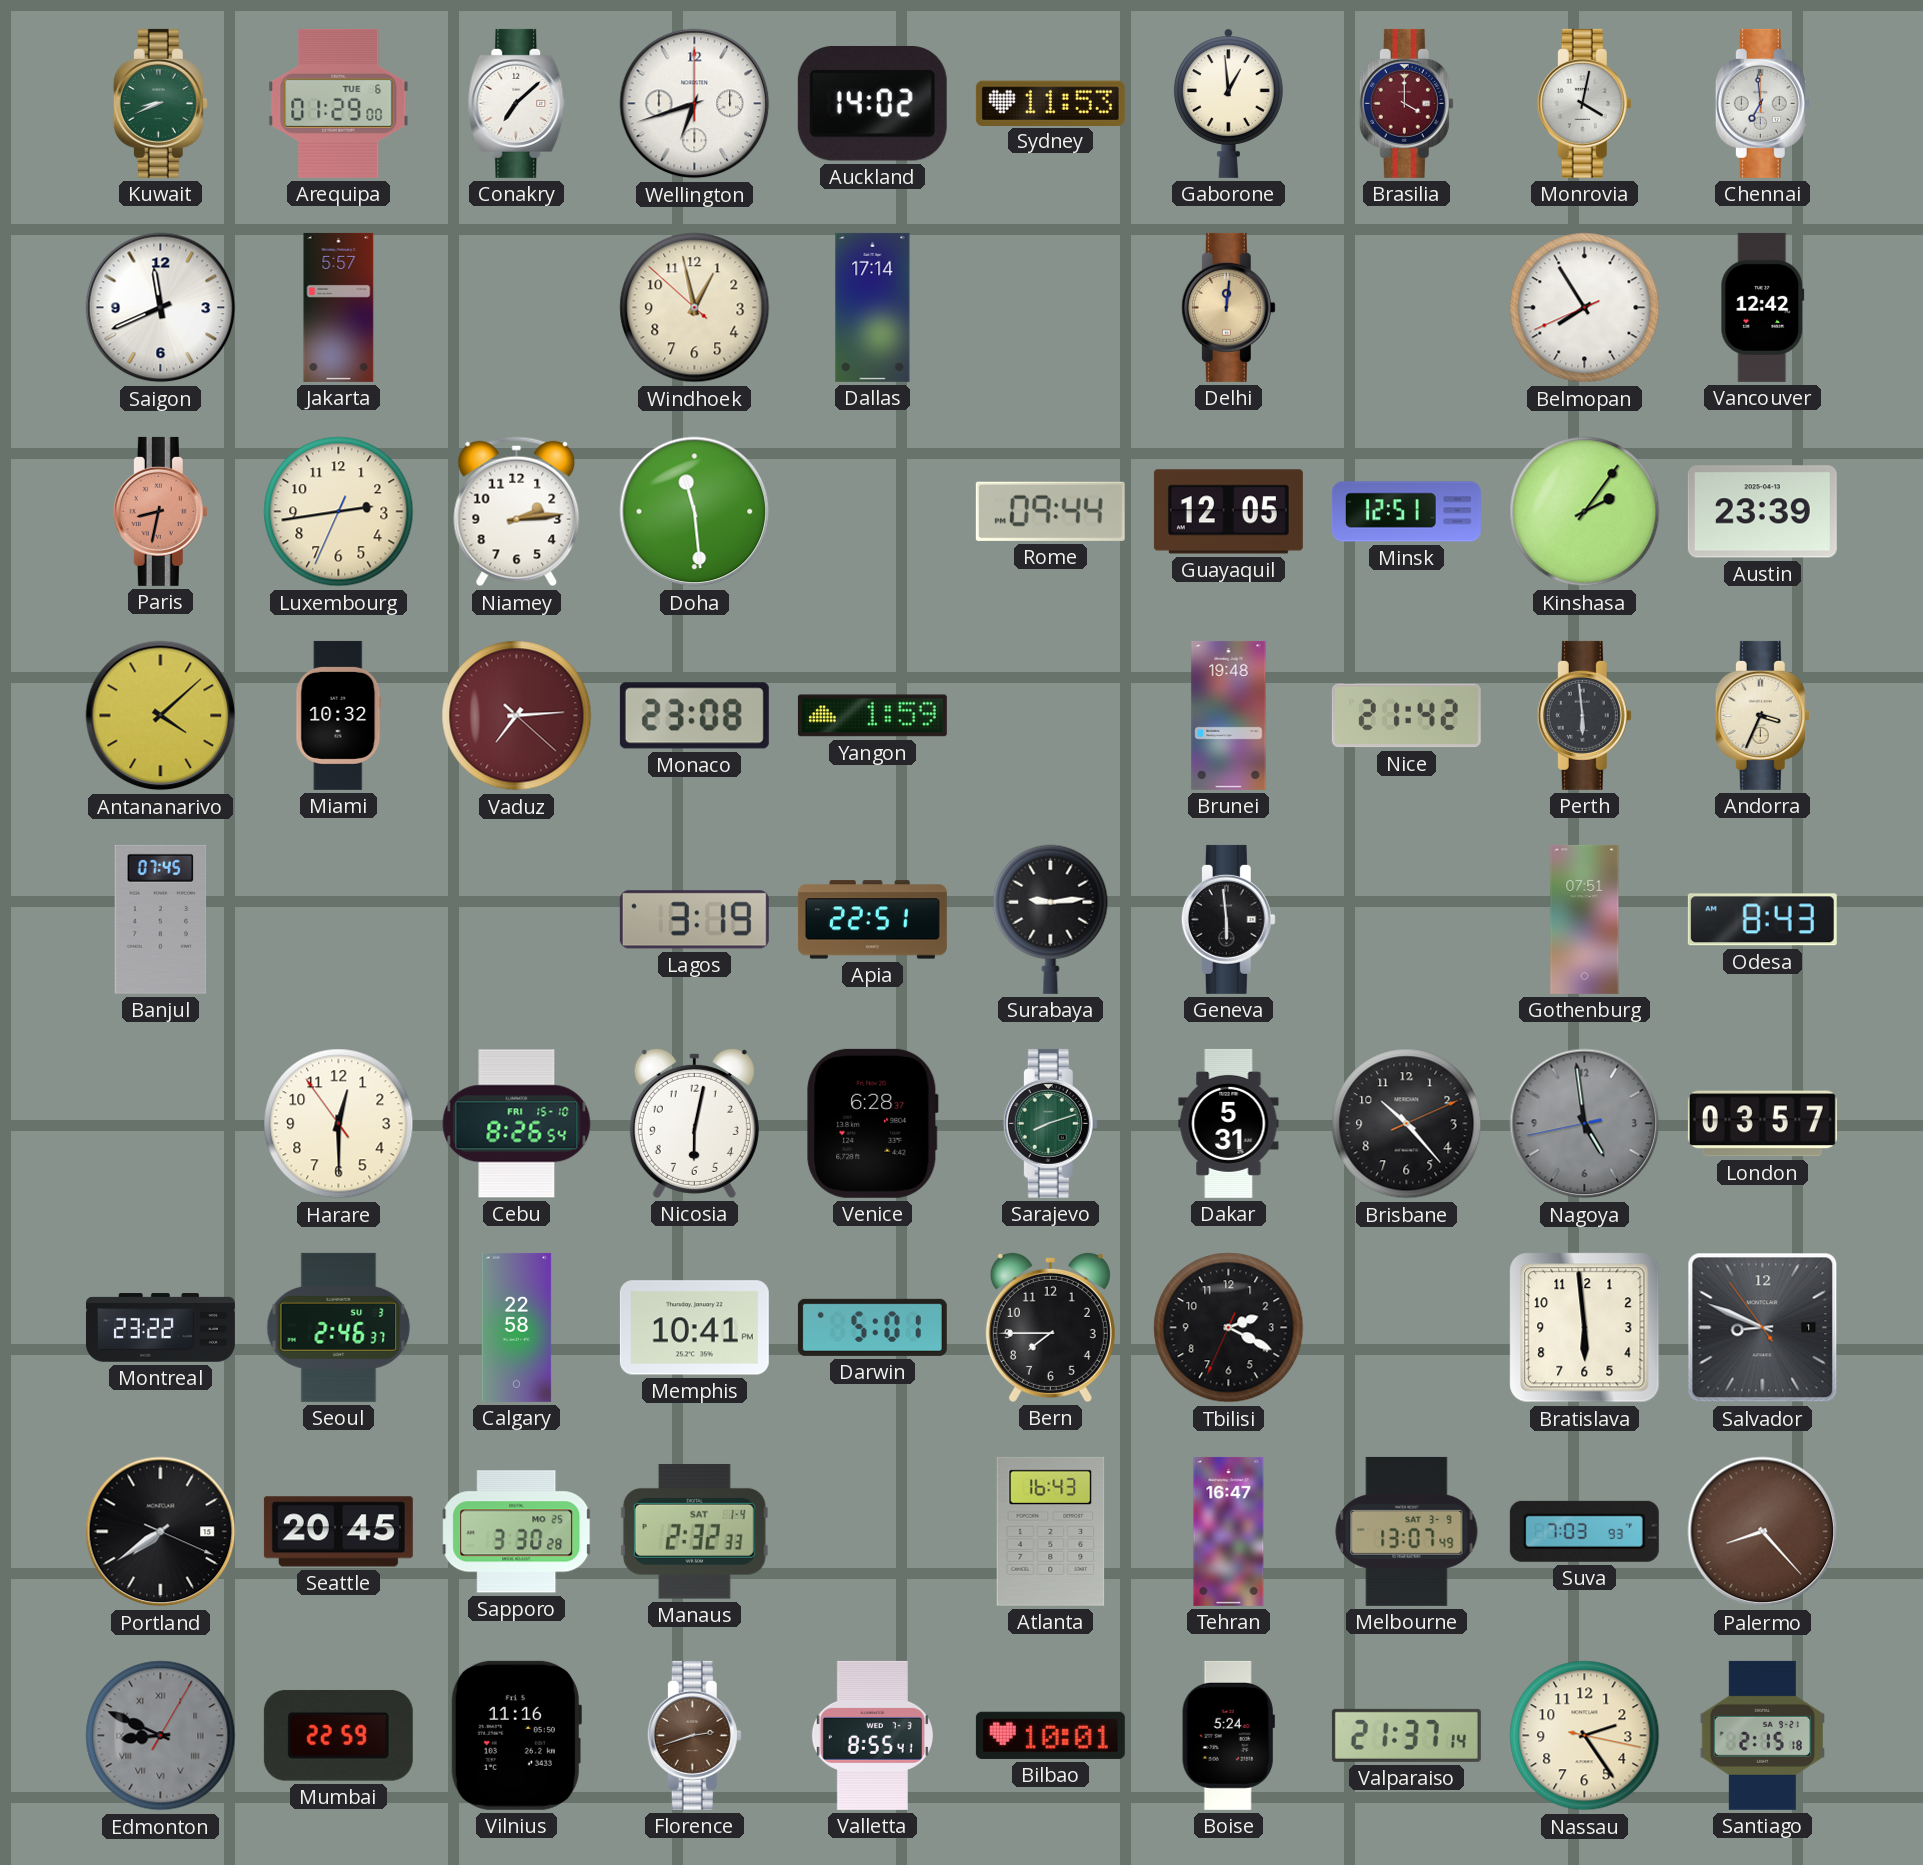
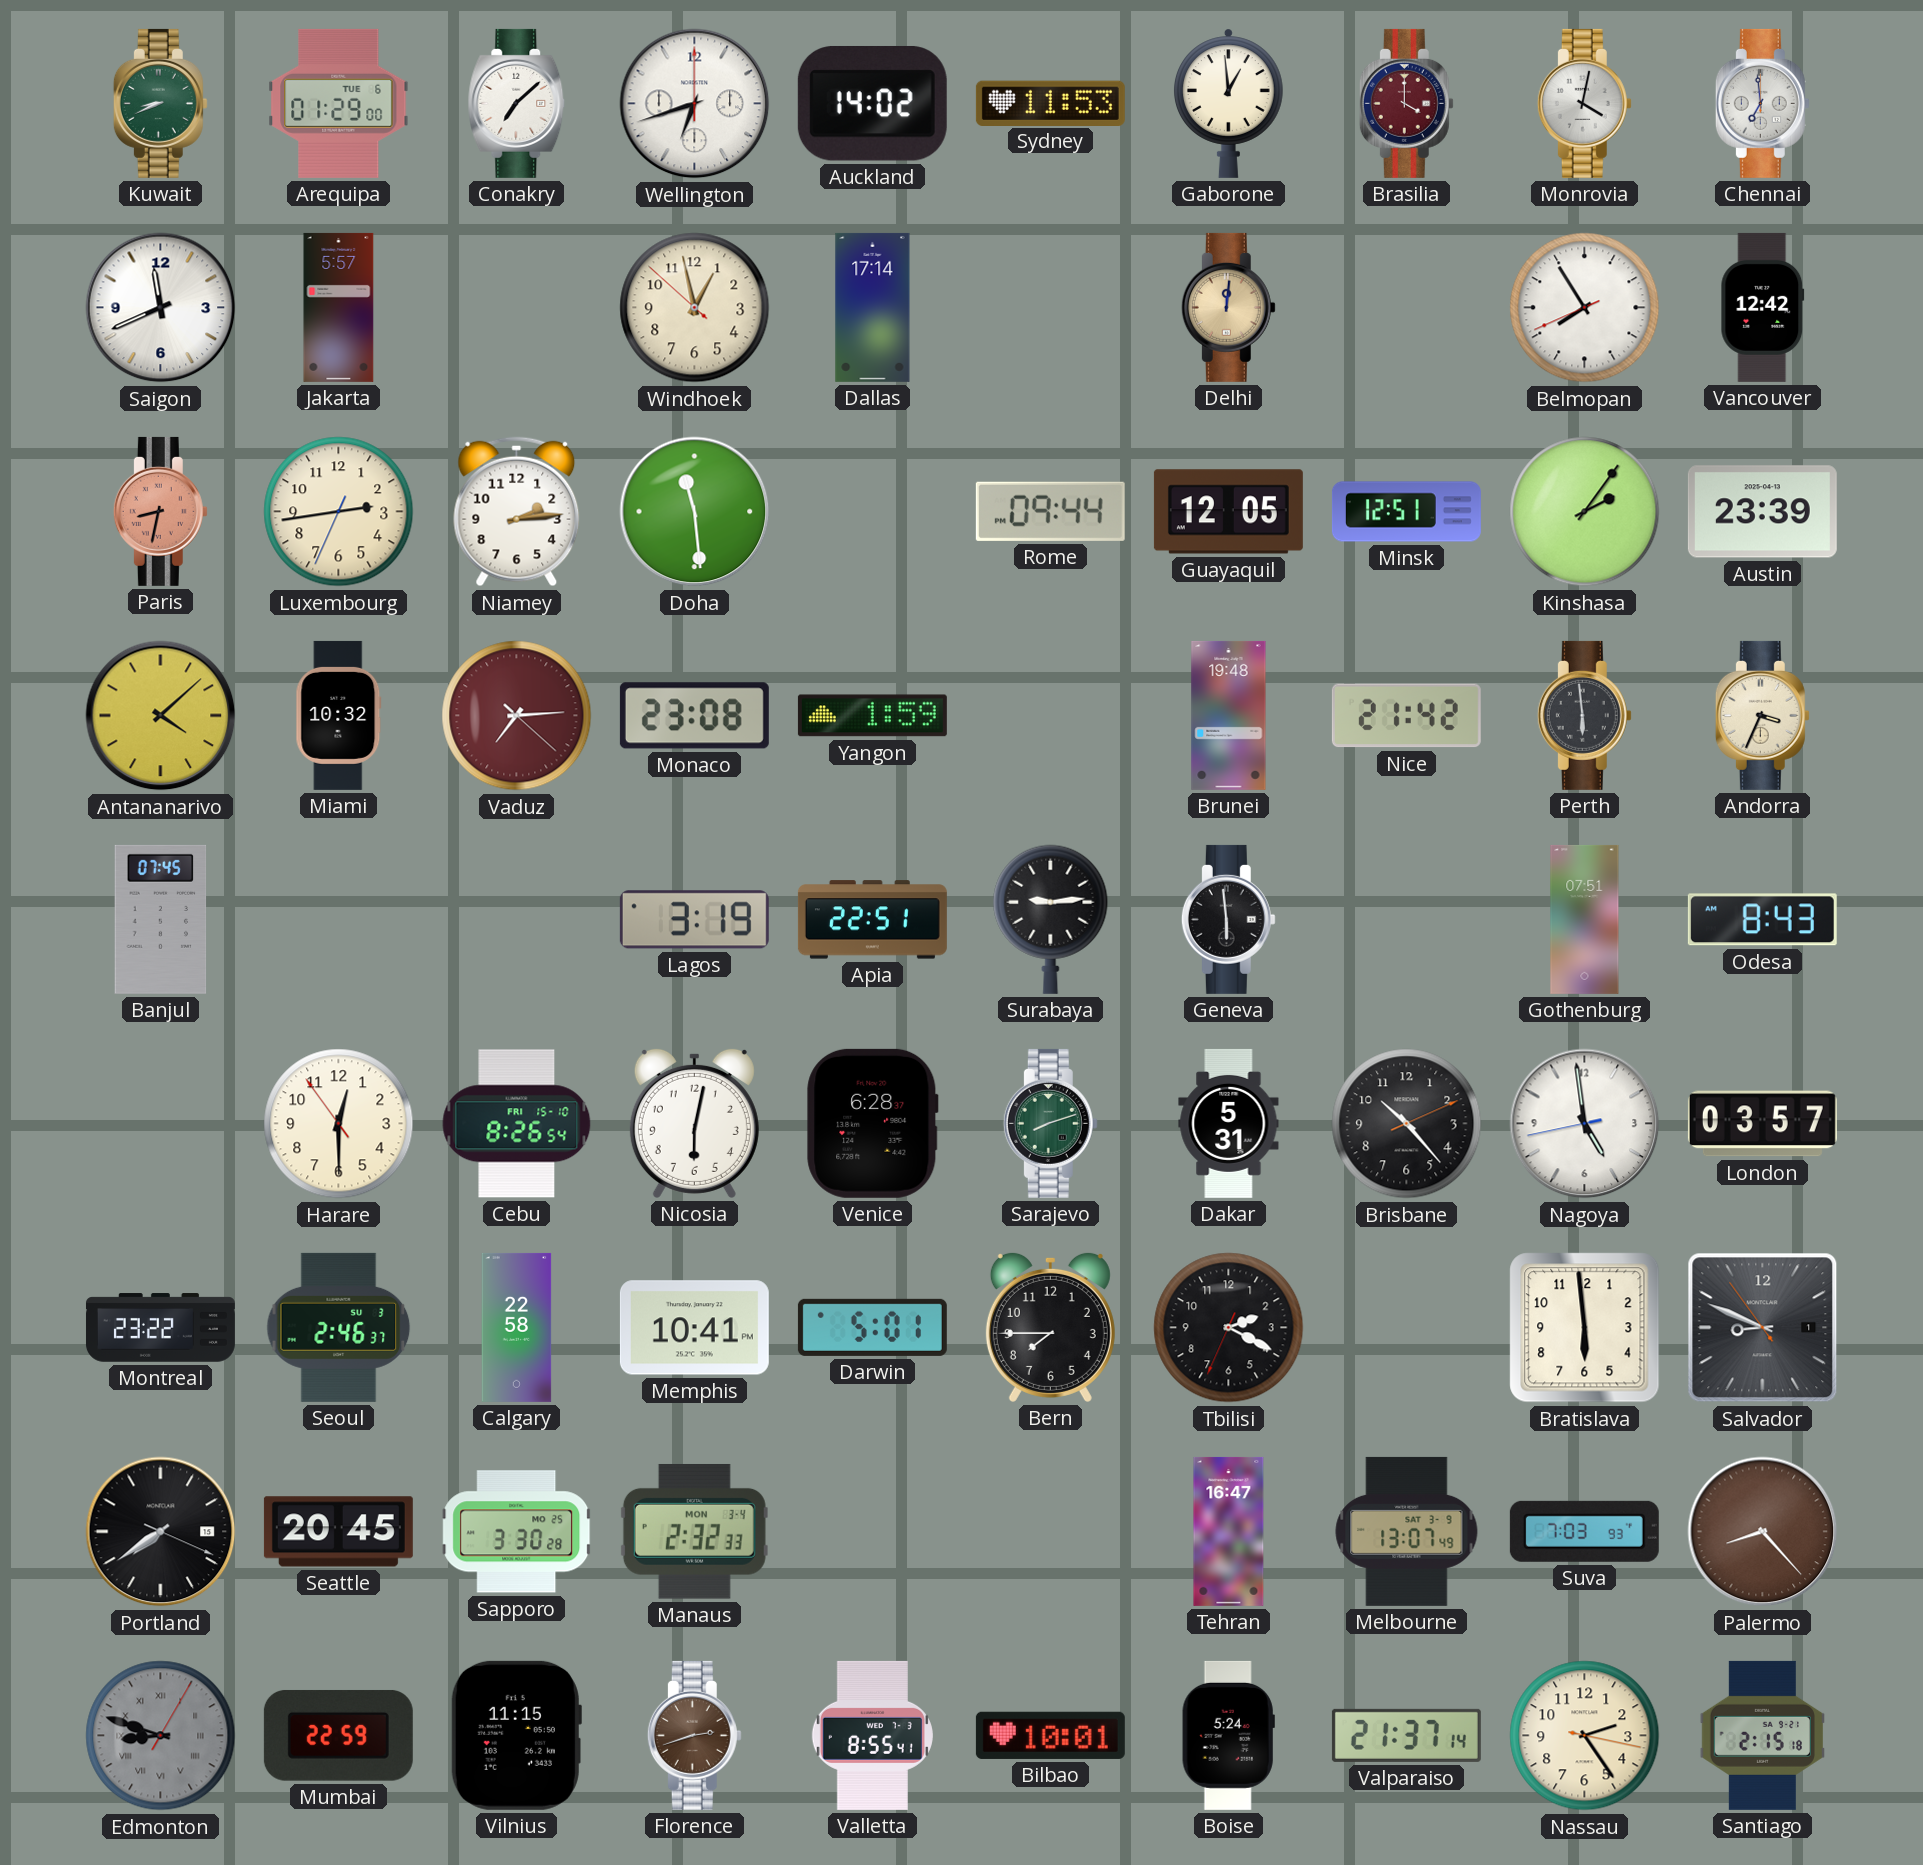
Nagoya dial: grey -> white (1585, 1124)
Manaus date: SAT 1-4 -> MON 3-4 (694, 1531)
Atlanta: 16:43 -> none (1051, 1531)
Edmonton: 8:49 -> 8:48 (161, 1736)
Vilnius: 11:16 -> 11:15 (516, 1735)
